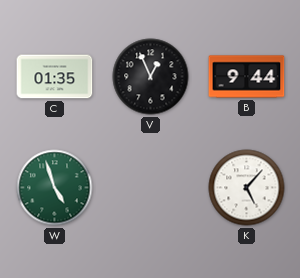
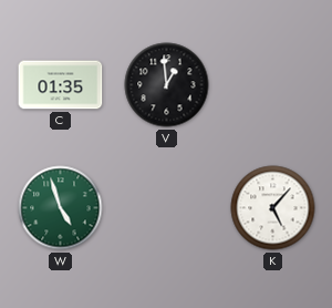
V: 12:56 -> 12:59 (167, 85)
B: 9:44 -> none (247, 77)
